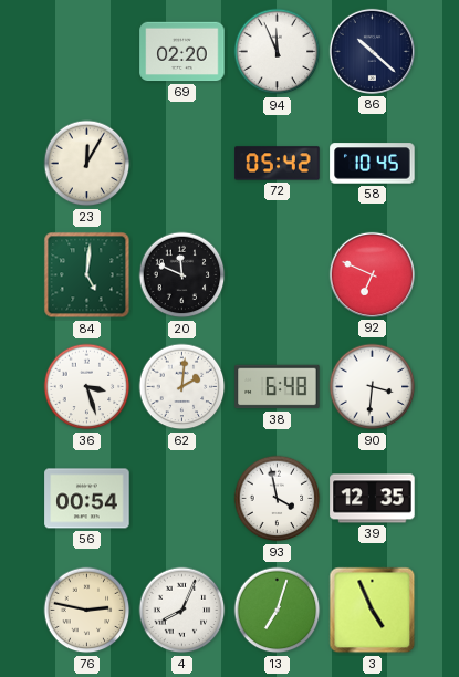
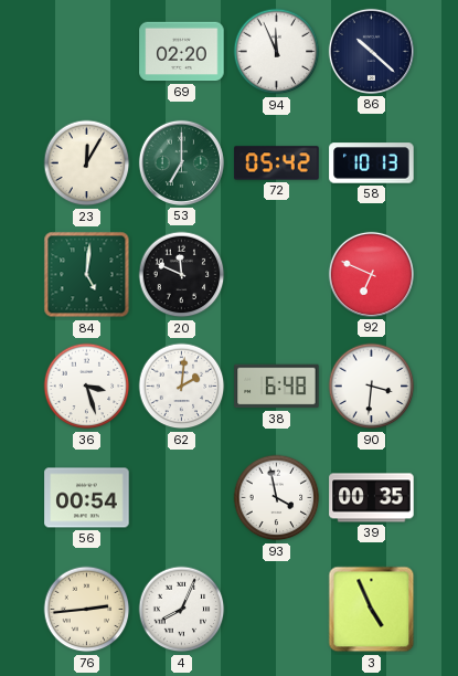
53: none -> 7:00 (181, 162)
58: 10:45 -> 10:13 (372, 163)
39: 12:35 -> 00:35 (372, 498)
76: 2:47 -> 2:44 (87, 610)
13: 7:03 -> none (278, 611)
